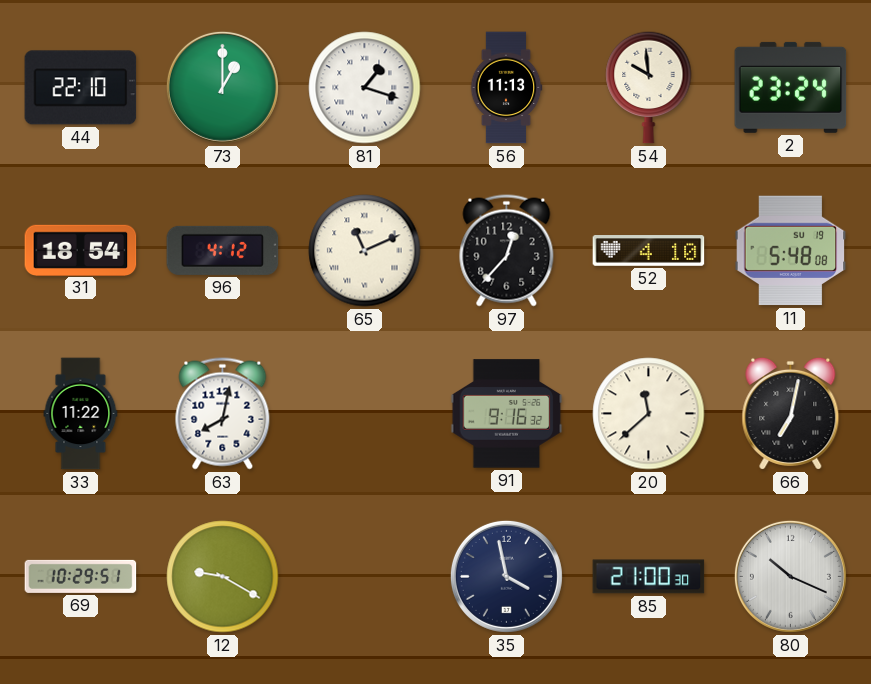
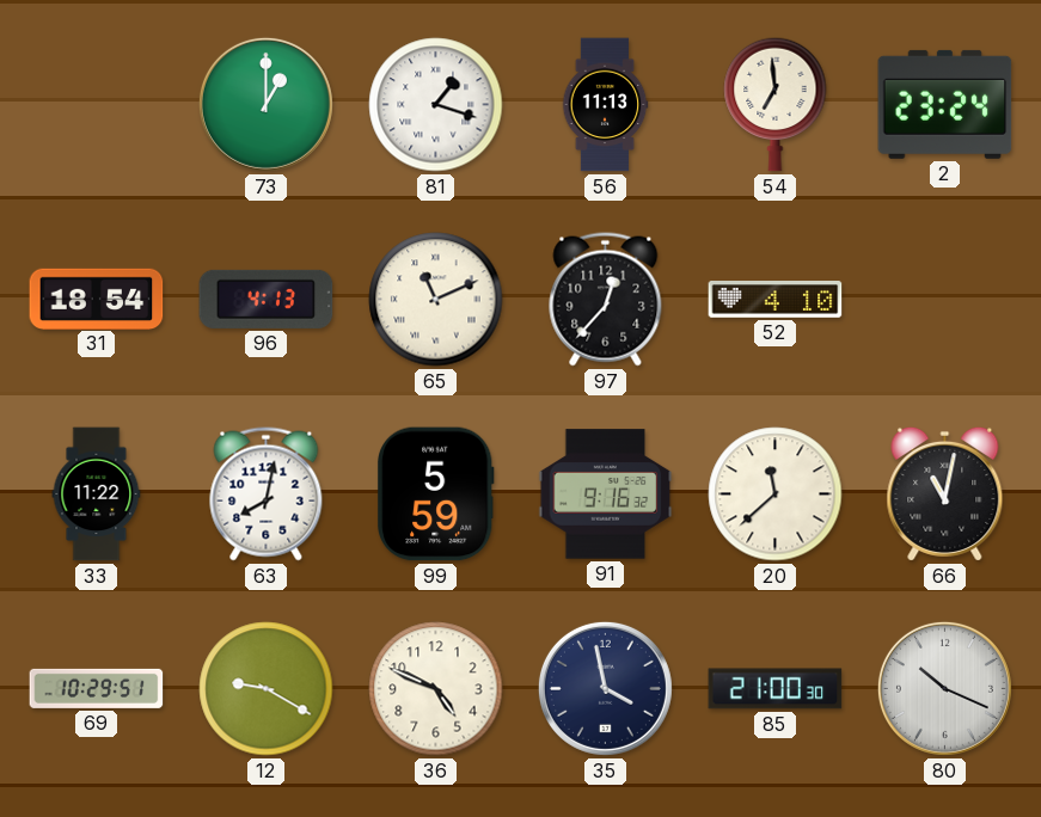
44: 22:10 -> none (81, 88)
54: 9:59 -> 6:59 (776, 104)
96: 4:12 -> 4:13 (267, 299)
11: 5:48 -> none (791, 251)
99: none -> 5:59 (436, 494)
66: 7:02 -> 11:02 (945, 493)
36: none -> 4:49 (436, 689)
